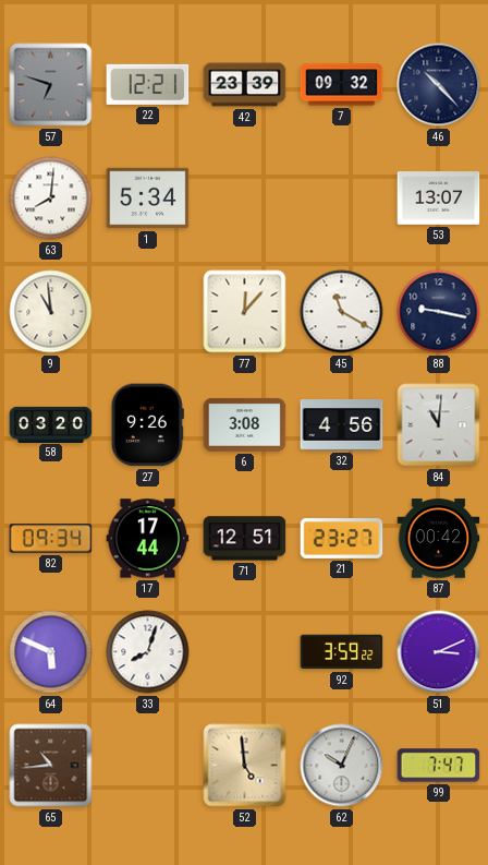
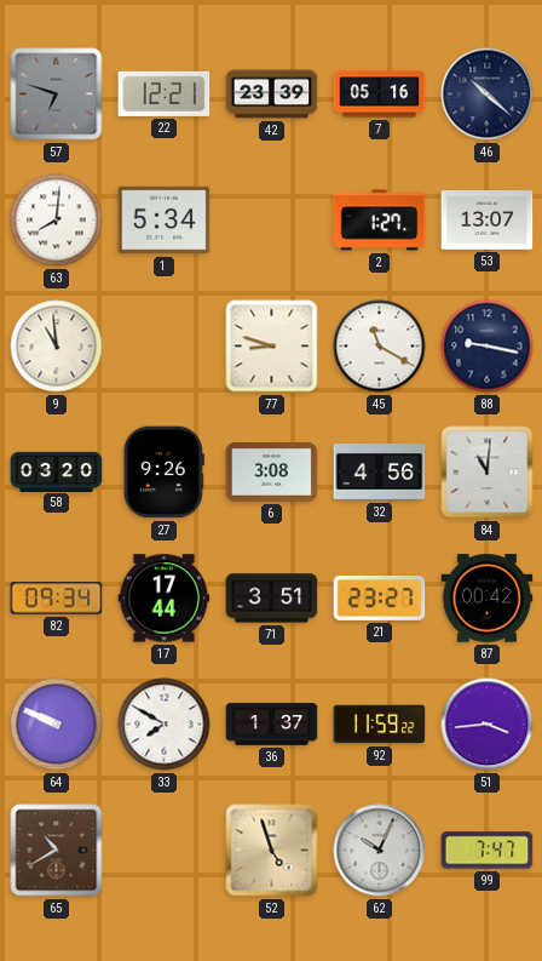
7: 09:32 -> 05:16 (380, 95)
46: 10:23 -> 10:22 (488, 95)
2: none -> 1:27 (380, 221)
77: 12:07 -> 8:48 (272, 347)
71: 12:51 -> 3:51 (272, 599)
64: 5:49 -> 9:49 (57, 725)
33: 8:03 -> 7:50 (165, 725)
36: none -> 1:37 (272, 725)
92: 3:59 -> 11:59 (380, 725)
51: 3:11 -> 3:44 (488, 725)
65: 10:44 -> 10:40 (57, 851)
52: 4:59 -> 4:57 (272, 851)
